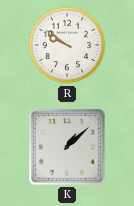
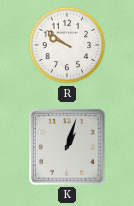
K: 1:08 -> 1:03 (67, 147)
